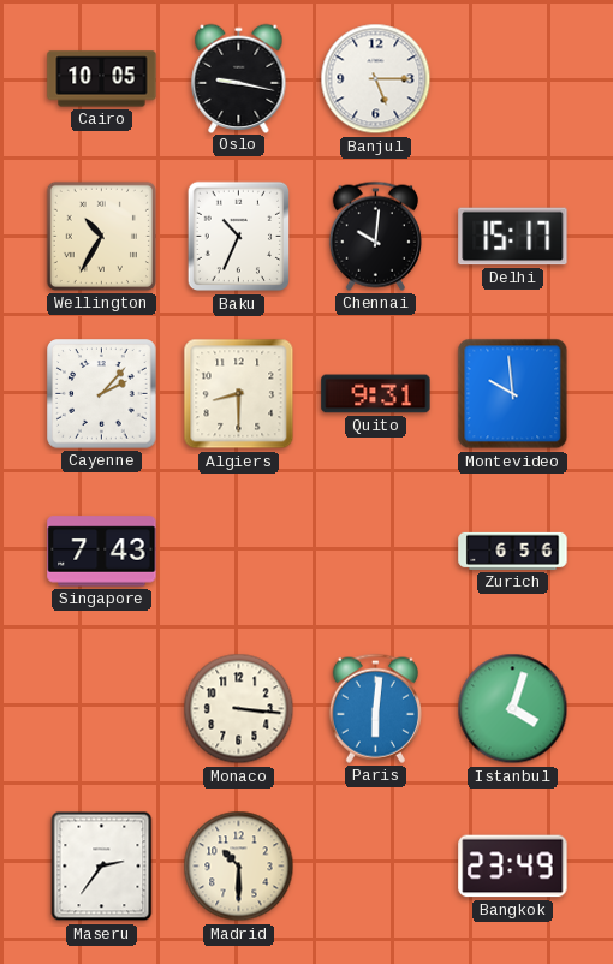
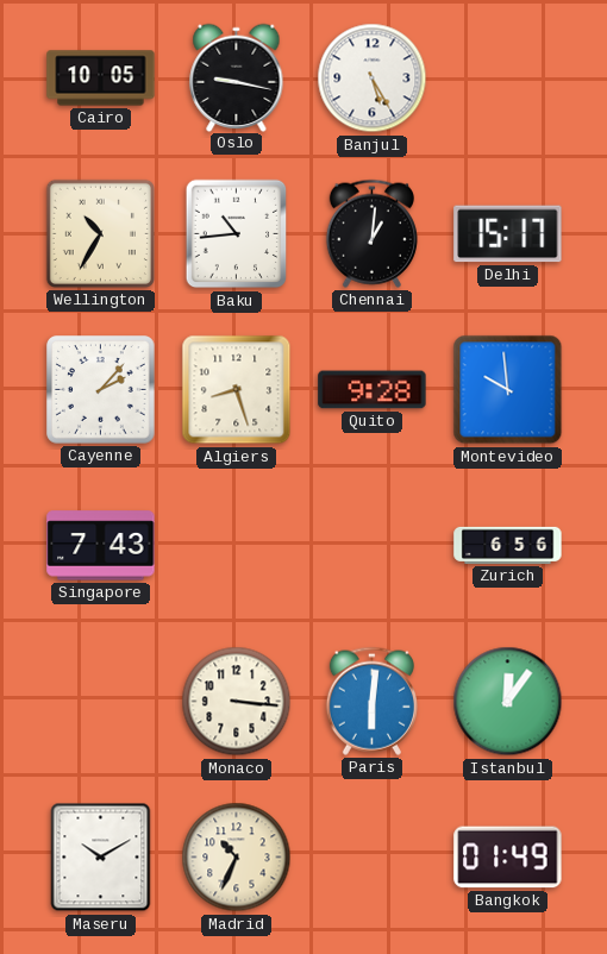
Banjul: 5:15 -> 5:25 (373, 79)
Baku: 10:34 -> 10:44 (237, 234)
Chennai: 10:01 -> 1:01 (371, 233)
Algiers: 8:30 -> 8:27 (237, 390)
Quito: 9:31 -> 9:28 (373, 390)
Istanbul: 4:03 -> 12:06 (508, 702)
Maseru: 2:36 -> 10:10 (101, 858)
Madrid: 10:30 -> 10:34 (237, 858)
Bangkok: 23:49 -> 01:49 (508, 858)
